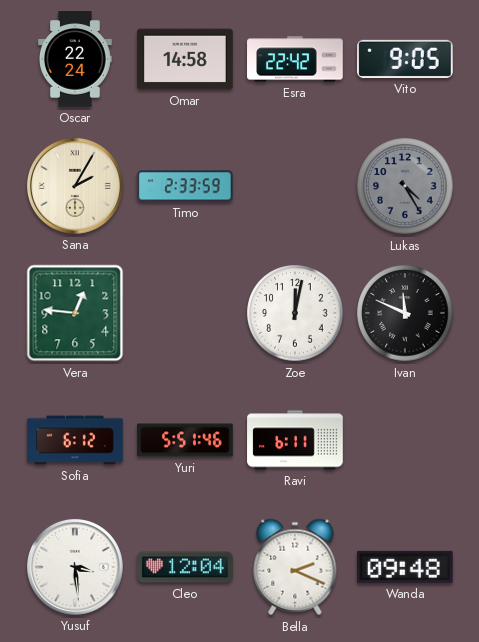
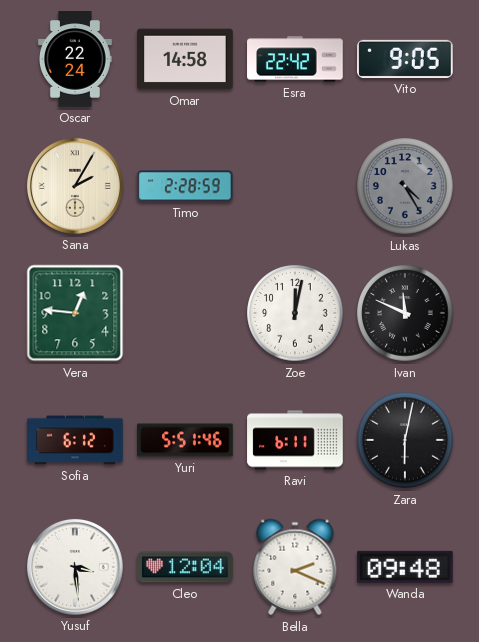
Timo: 2:33 -> 2:28 (185, 186)
Zara: none -> 6:02 (405, 440)
